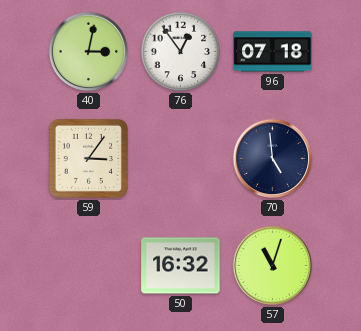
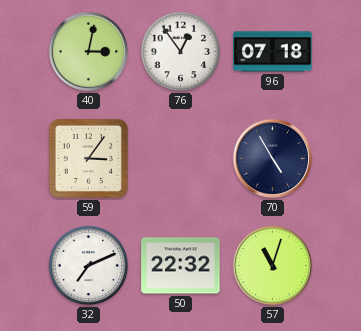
70: 4:59 -> 4:55 (273, 159)
32: none -> 7:11 (89, 266)
50: 16:32 -> 22:32 (181, 266)
